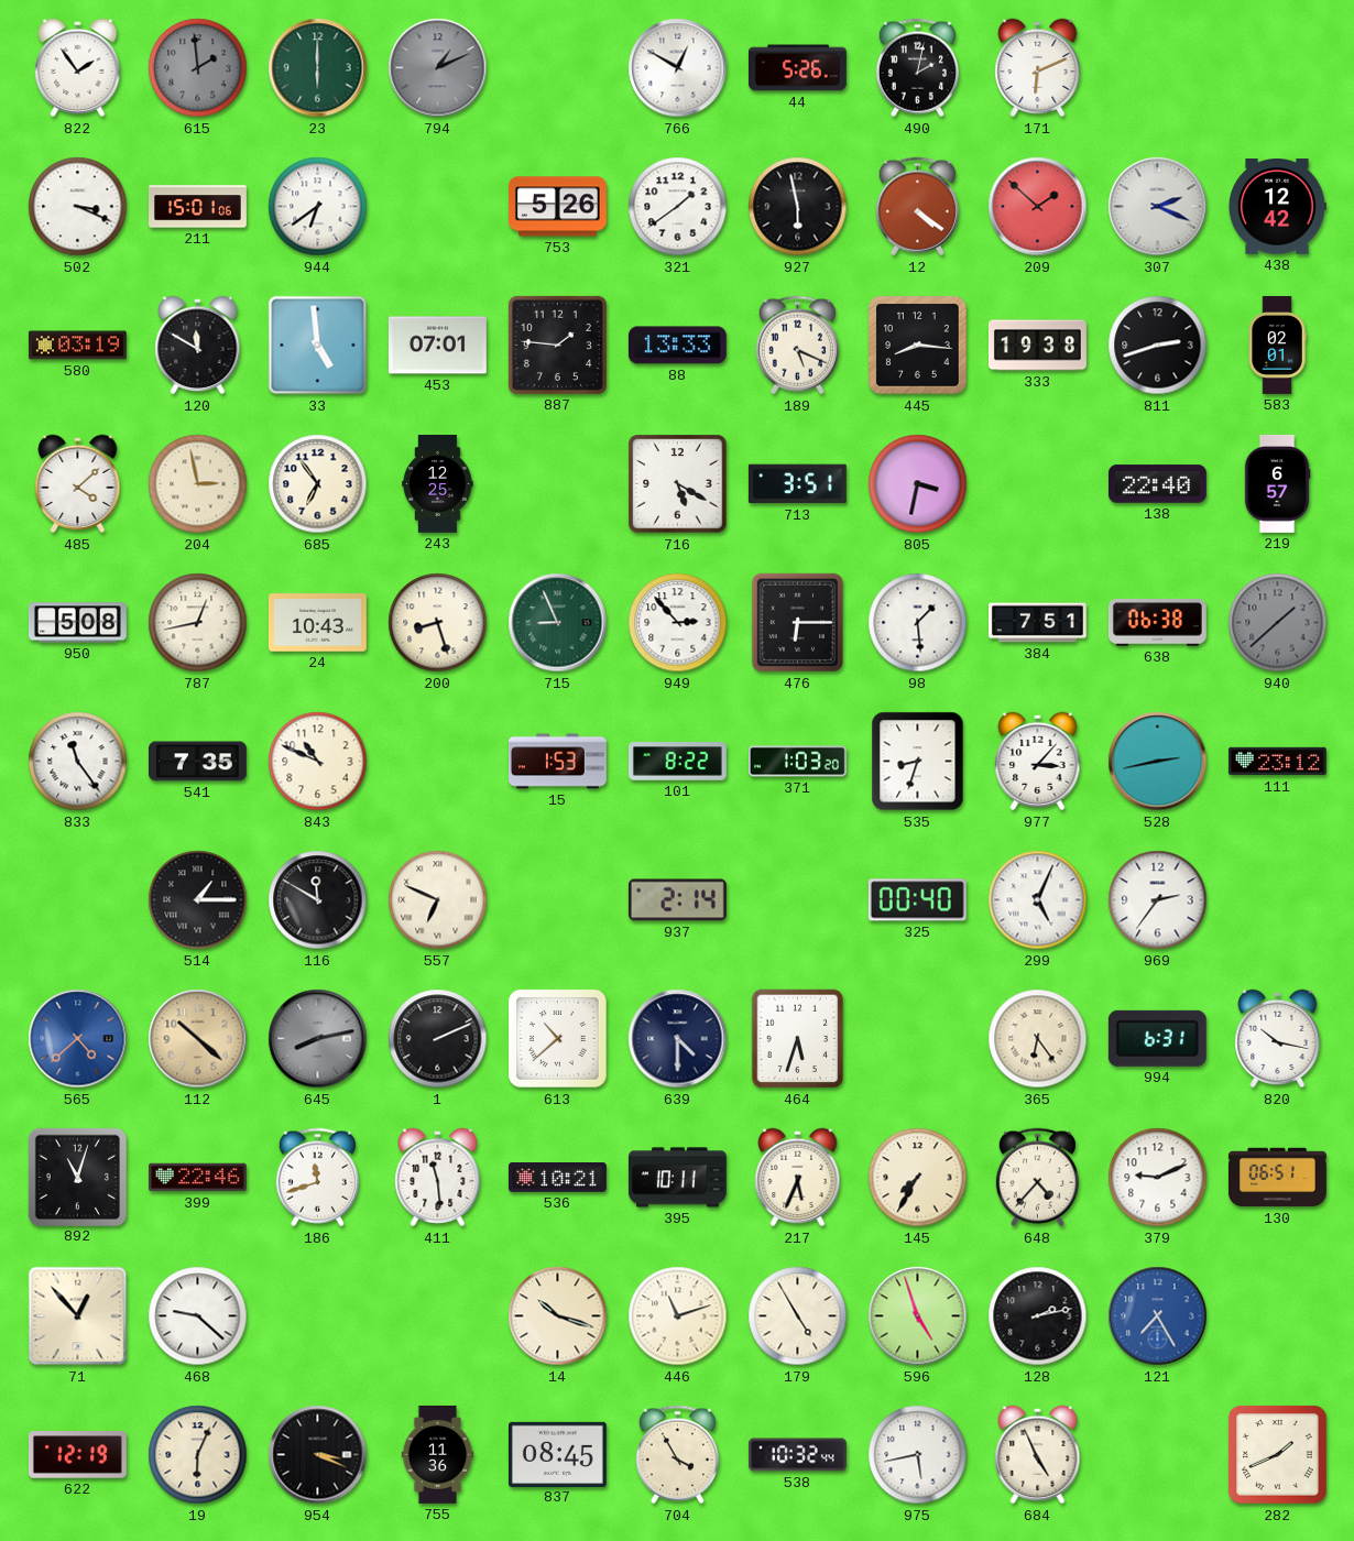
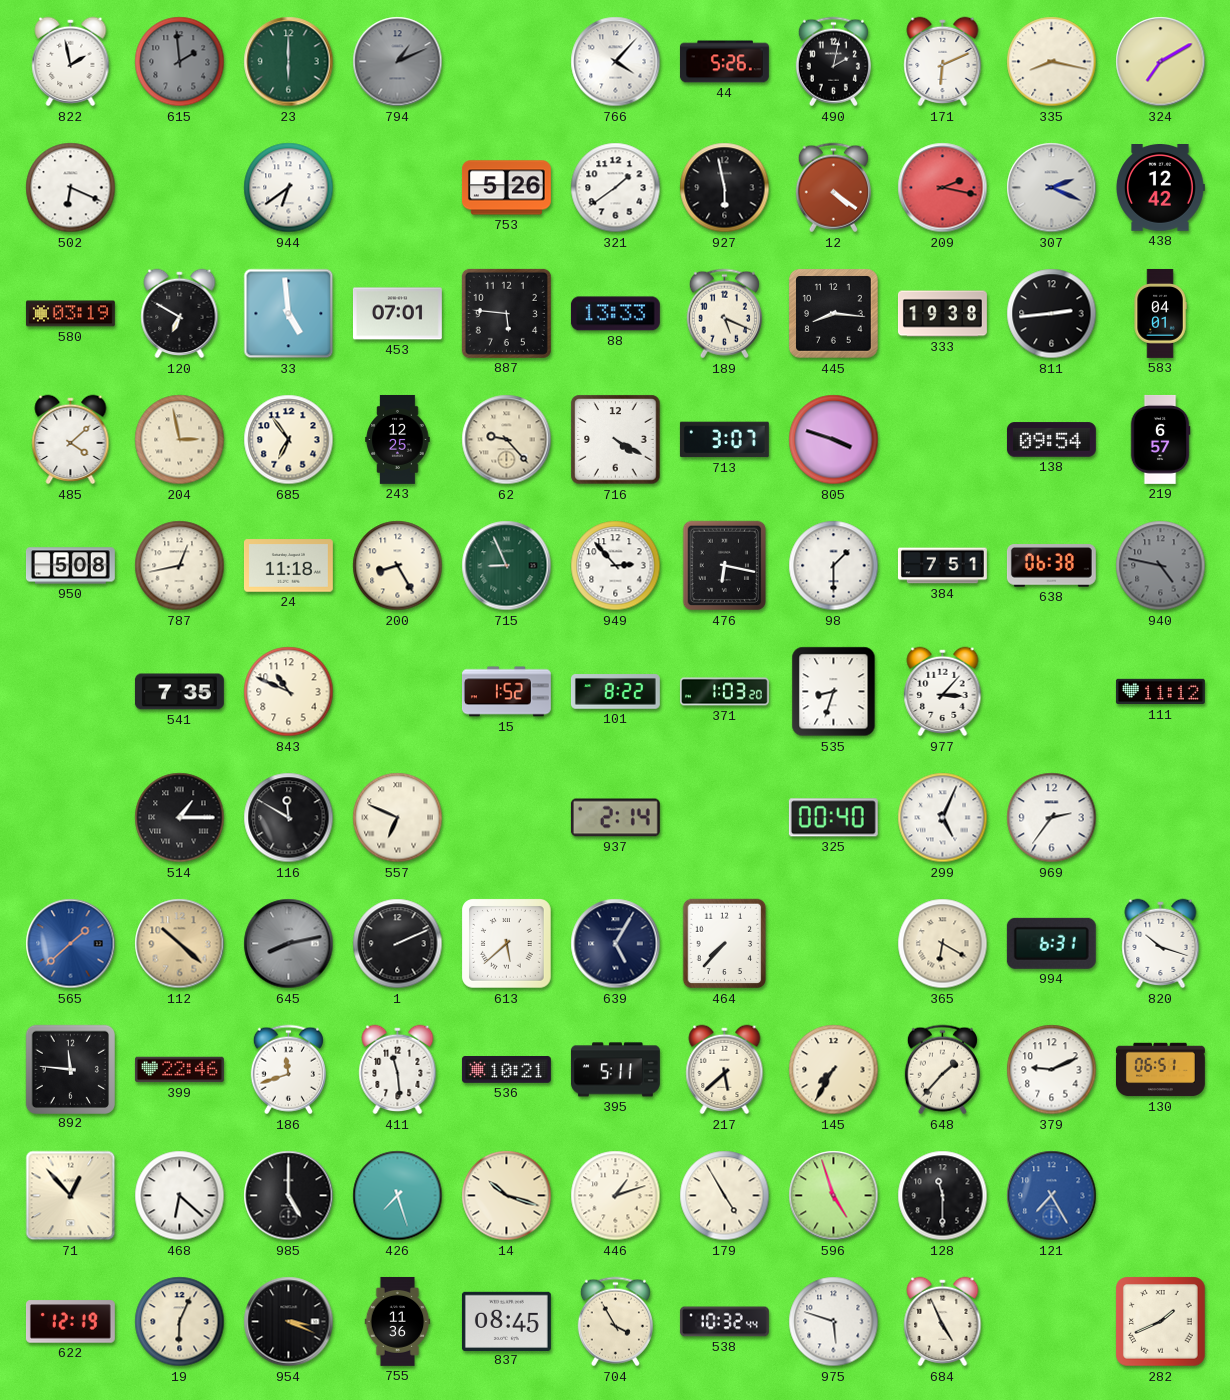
822: 1:54 -> 1:58 (71, 62)
766: 12:50 -> 4:07 (616, 62)
335: none -> 8:17 (1052, 62)
324: none -> 7:10 (1161, 62)
502: 3:19 -> 6:19 (71, 188)
211: 15:01 -> none (198, 207)
209: 1:52 -> 2:17 (943, 188)
120: 11:50 -> 6:50 (180, 314)
887: 1:46 -> 5:46 (506, 313)
811: 2:42 -> 2:44 (1052, 314)
583: 02:01 -> 04:01 (1160, 314)
62: none -> 9:23 (507, 440)
716: 5:20 -> 4:20 (616, 440)
713: 3:51 -> 3:07 (724, 440)
805: 3:32 -> 3:48 (834, 440)
138: 22:40 -> 09:54 (1051, 440)
24: 10:43 -> 11:18 (288, 566)
200: 8:27 -> 8:25 (398, 566)
476: 6:15 -> 6:17 (725, 566)
98: 1:29 -> 1:30 (834, 566)
940: 1:38 -> 4:47 (1161, 566)
833: 11:24 -> none (78, 762)
15: 1:53 -> 1:52 (506, 692)
528: 2:43 -> none (1158, 762)
111: 23:12 -> 11:12 (1160, 692)
565: 4:38 -> 1:38 (71, 944)
613: 10:38 -> 5:38 (507, 944)
639: 4:30 -> 5:05 (616, 944)
464: 5:33 -> 7:37 (725, 944)
365: 6:24 -> 6:20 (943, 944)
820: 10:17 -> 10:18 (1161, 944)
892: 11:03 -> 11:46 (70, 1069)
395: 10:11 -> 5:11 (615, 1070)
217: 5:34 -> 5:38 (725, 1070)
648: 4:37 -> 1:37 (942, 1070)
468: 9:22 -> 6:22 (180, 1196)
985: none -> 5:00 (289, 1196)
426: none -> 7:27 (398, 1196)
446: 11:12 -> 1:12 (616, 1196)
128: 2:13 -> 11:30 (943, 1196)
975: 5:43 -> 5:48 (834, 1322)
